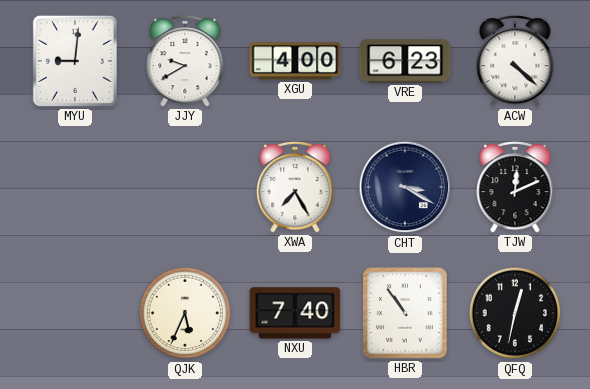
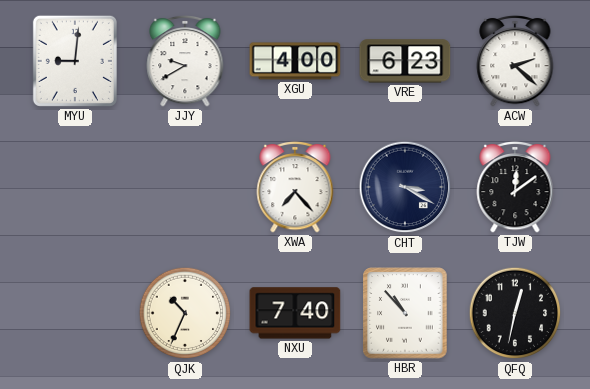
ACW: 4:22 -> 2:22 (515, 61)
XWA: 7:25 -> 7:23 (295, 187)
TJW: 12:11 -> 12:09 (515, 187)
QJK: 5:34 -> 10:34 (185, 313)
HBR: 10:54 -> 10:53 (405, 313)
